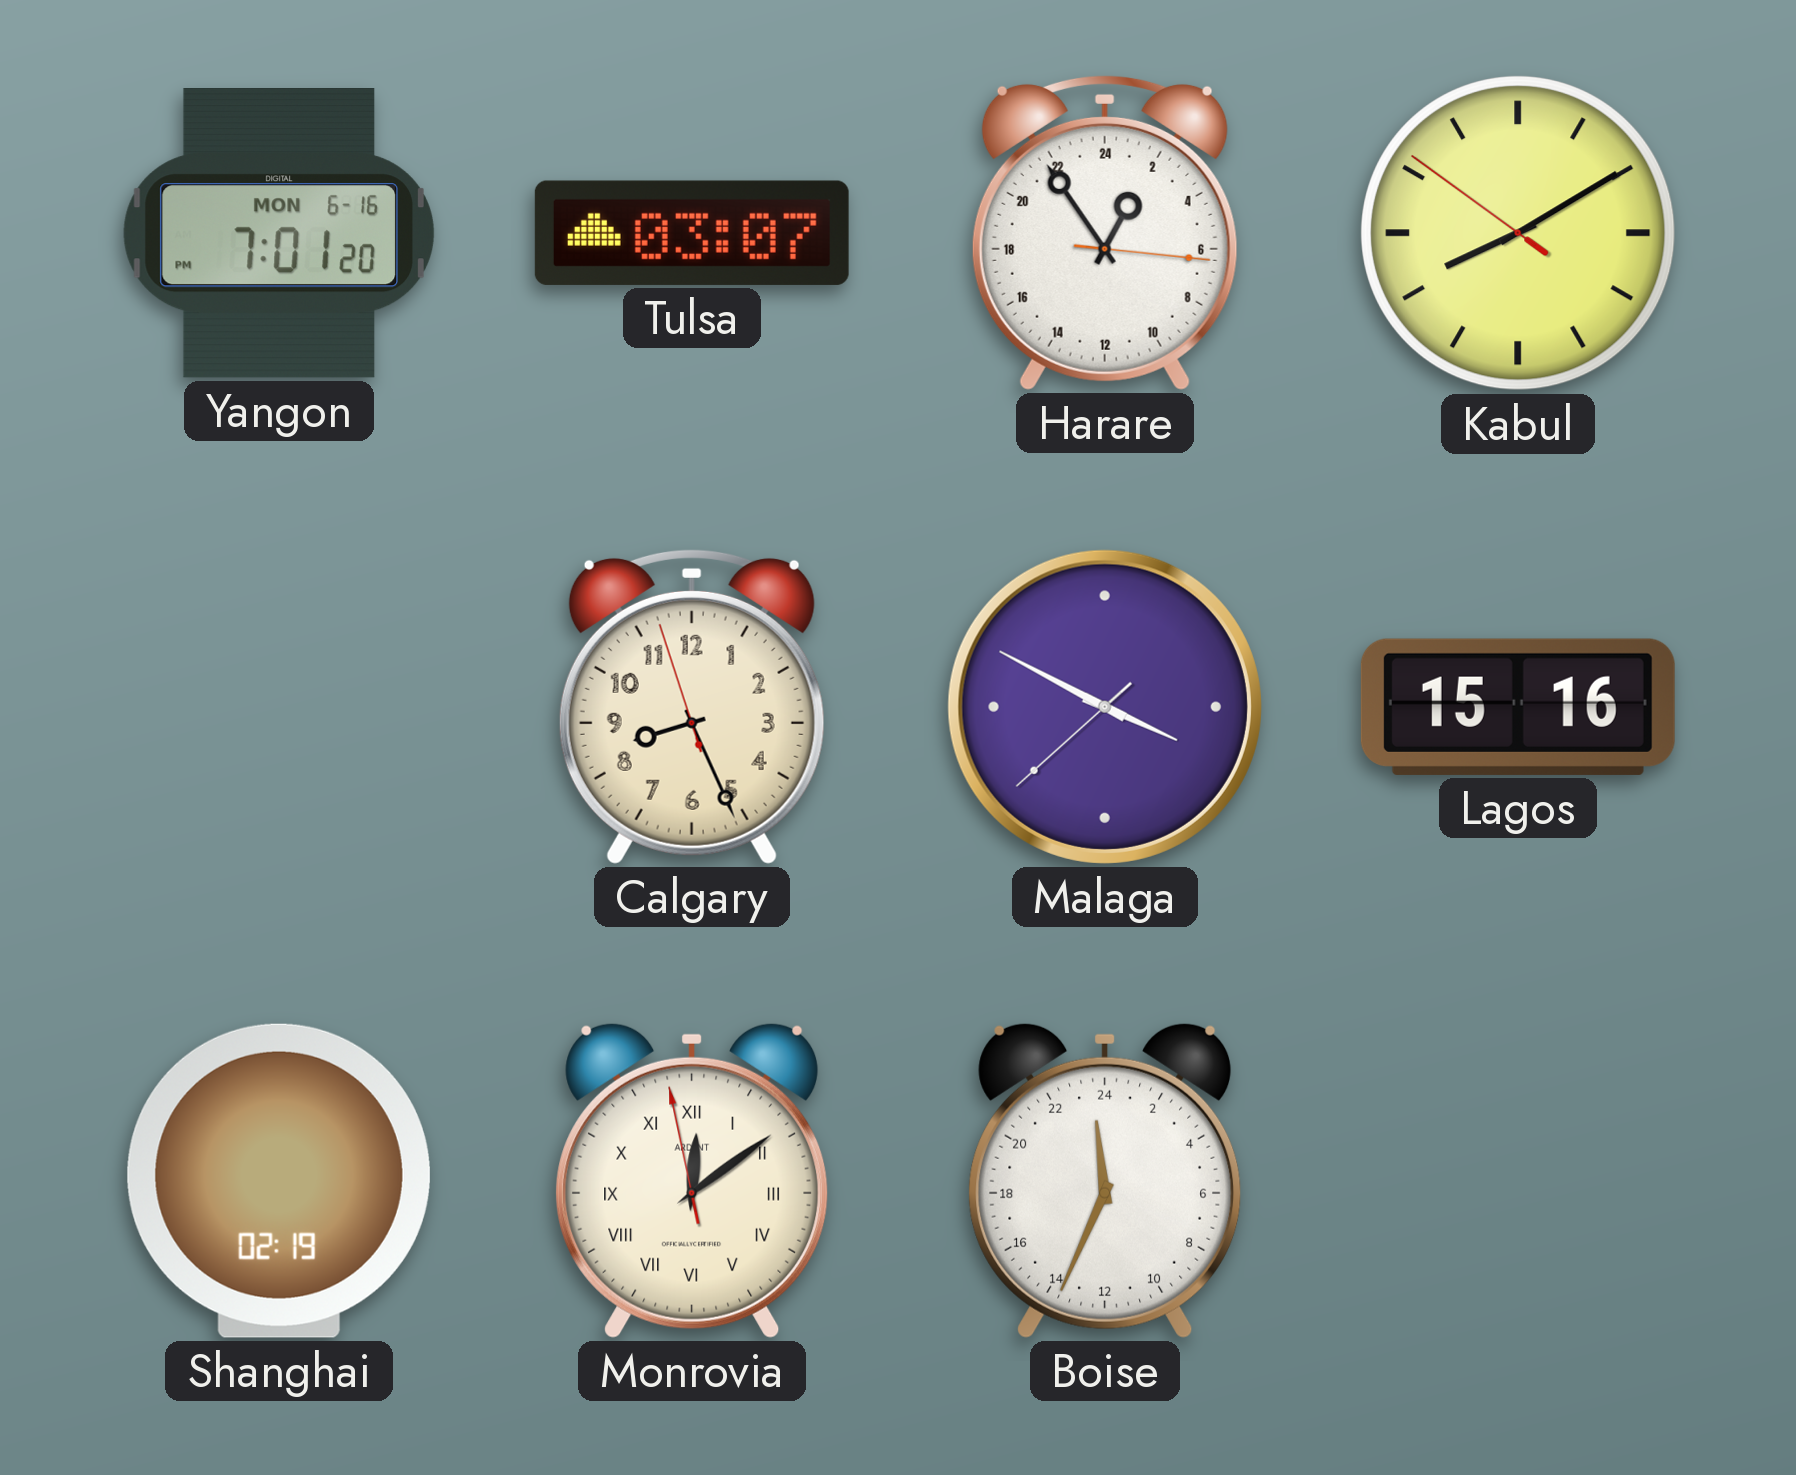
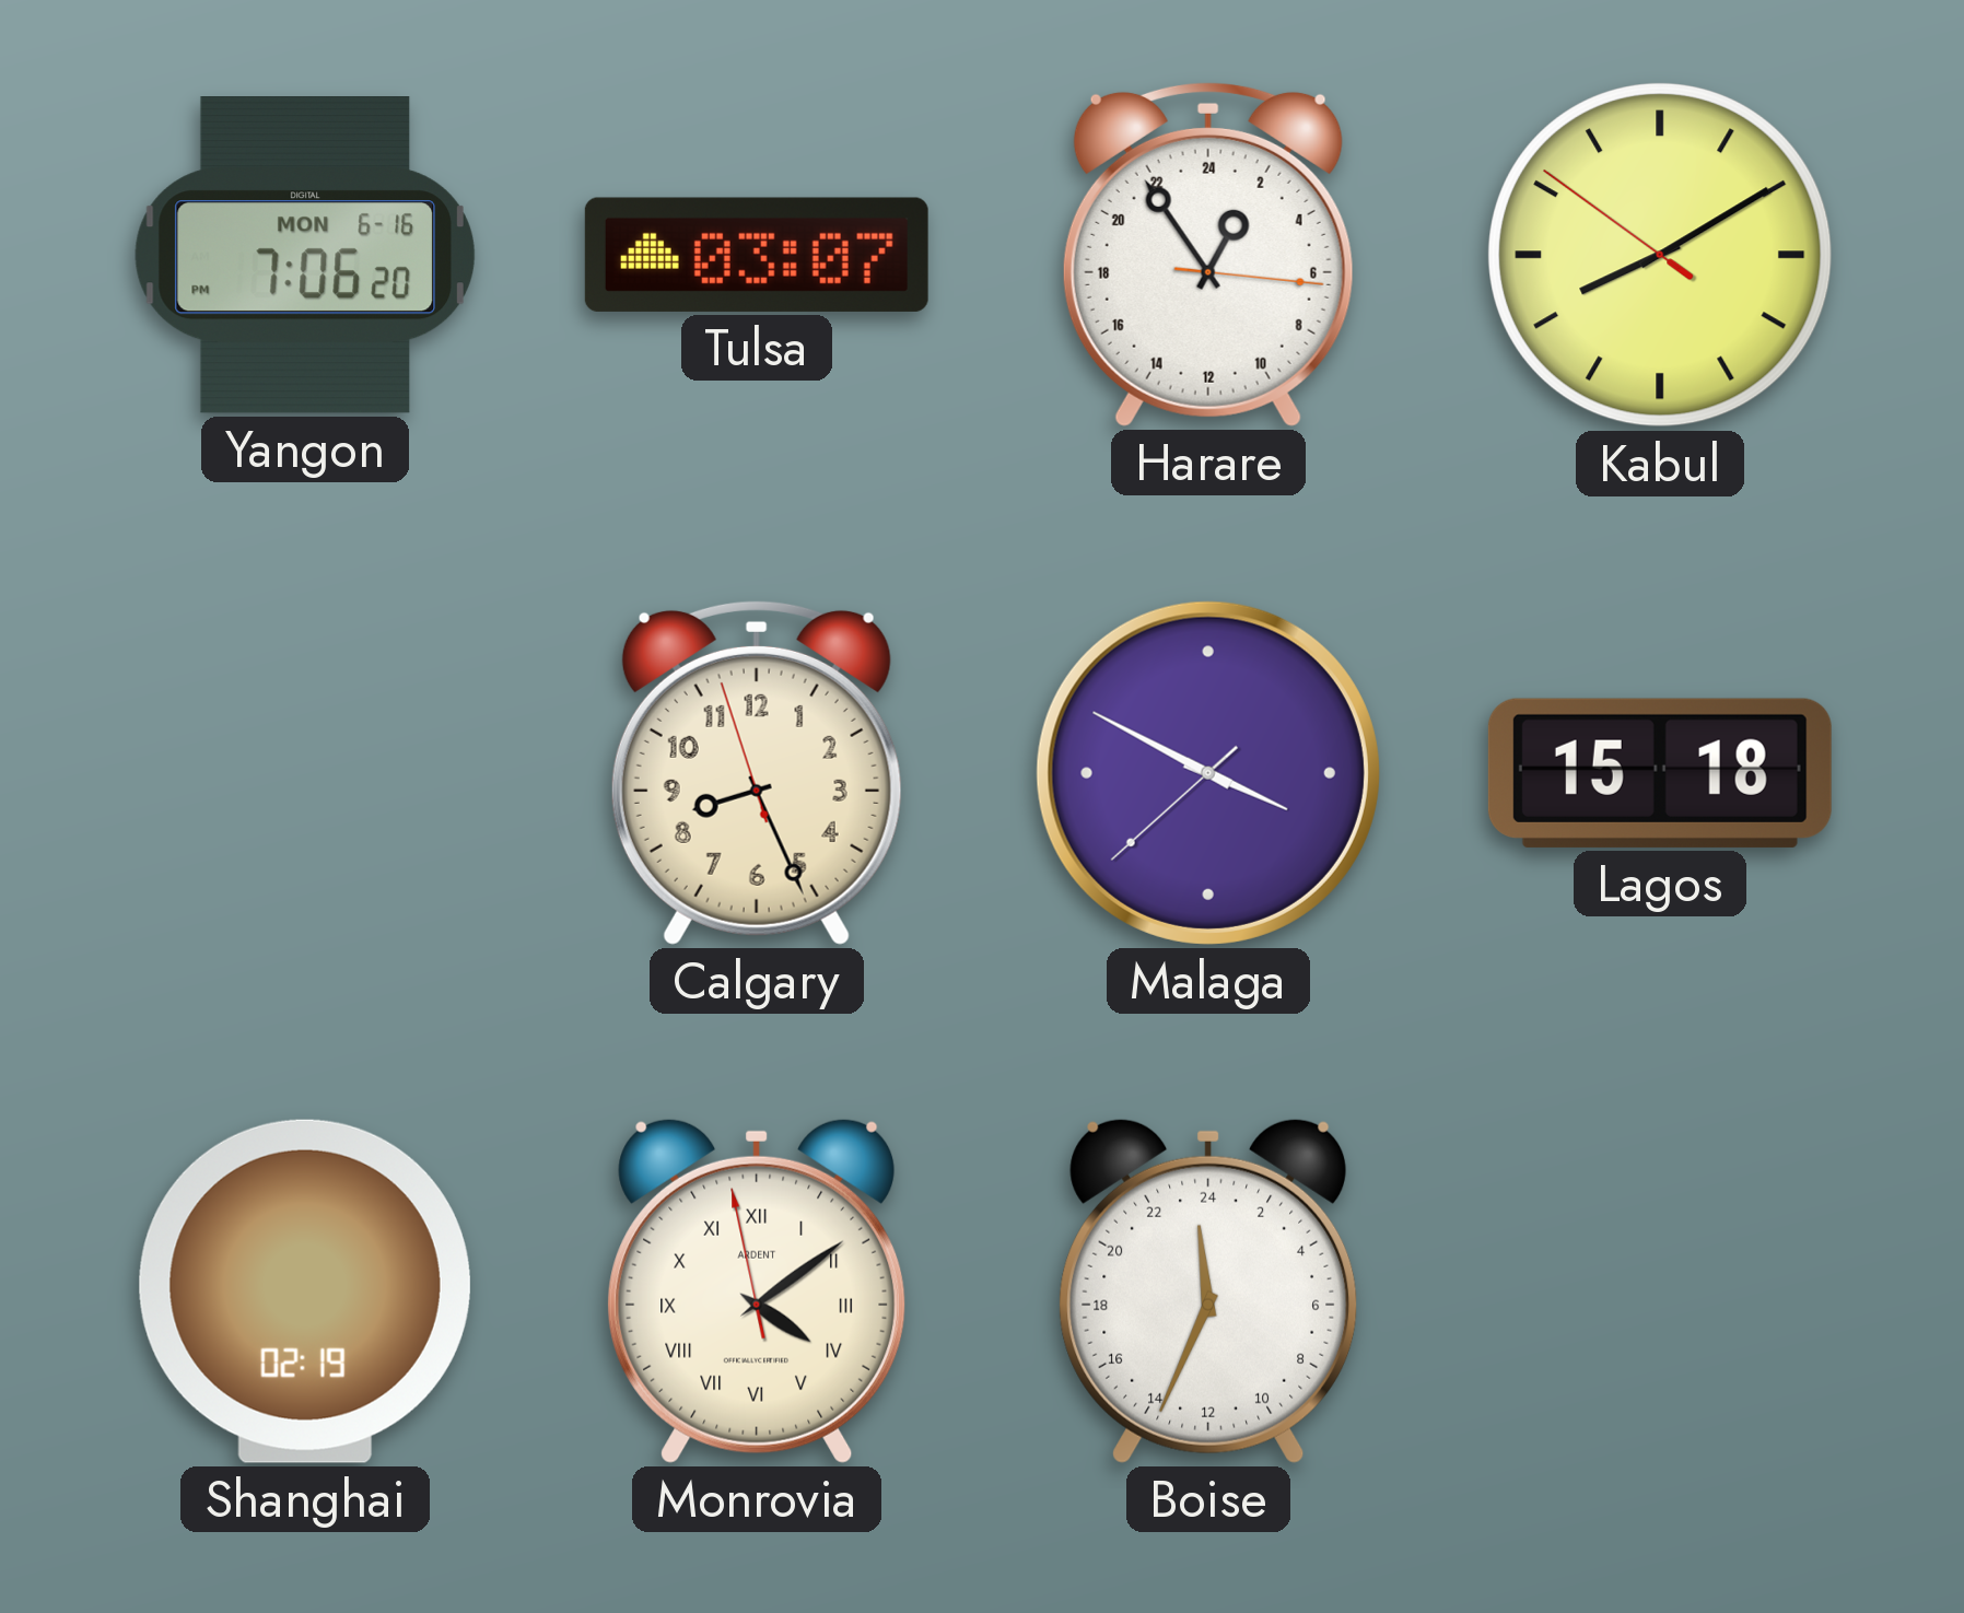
Yangon: 7:01 -> 7:06 (305, 256)
Lagos: 15:16 -> 15:18 (1660, 773)
Monrovia: 12:08 -> 4:08 (757, 1291)
